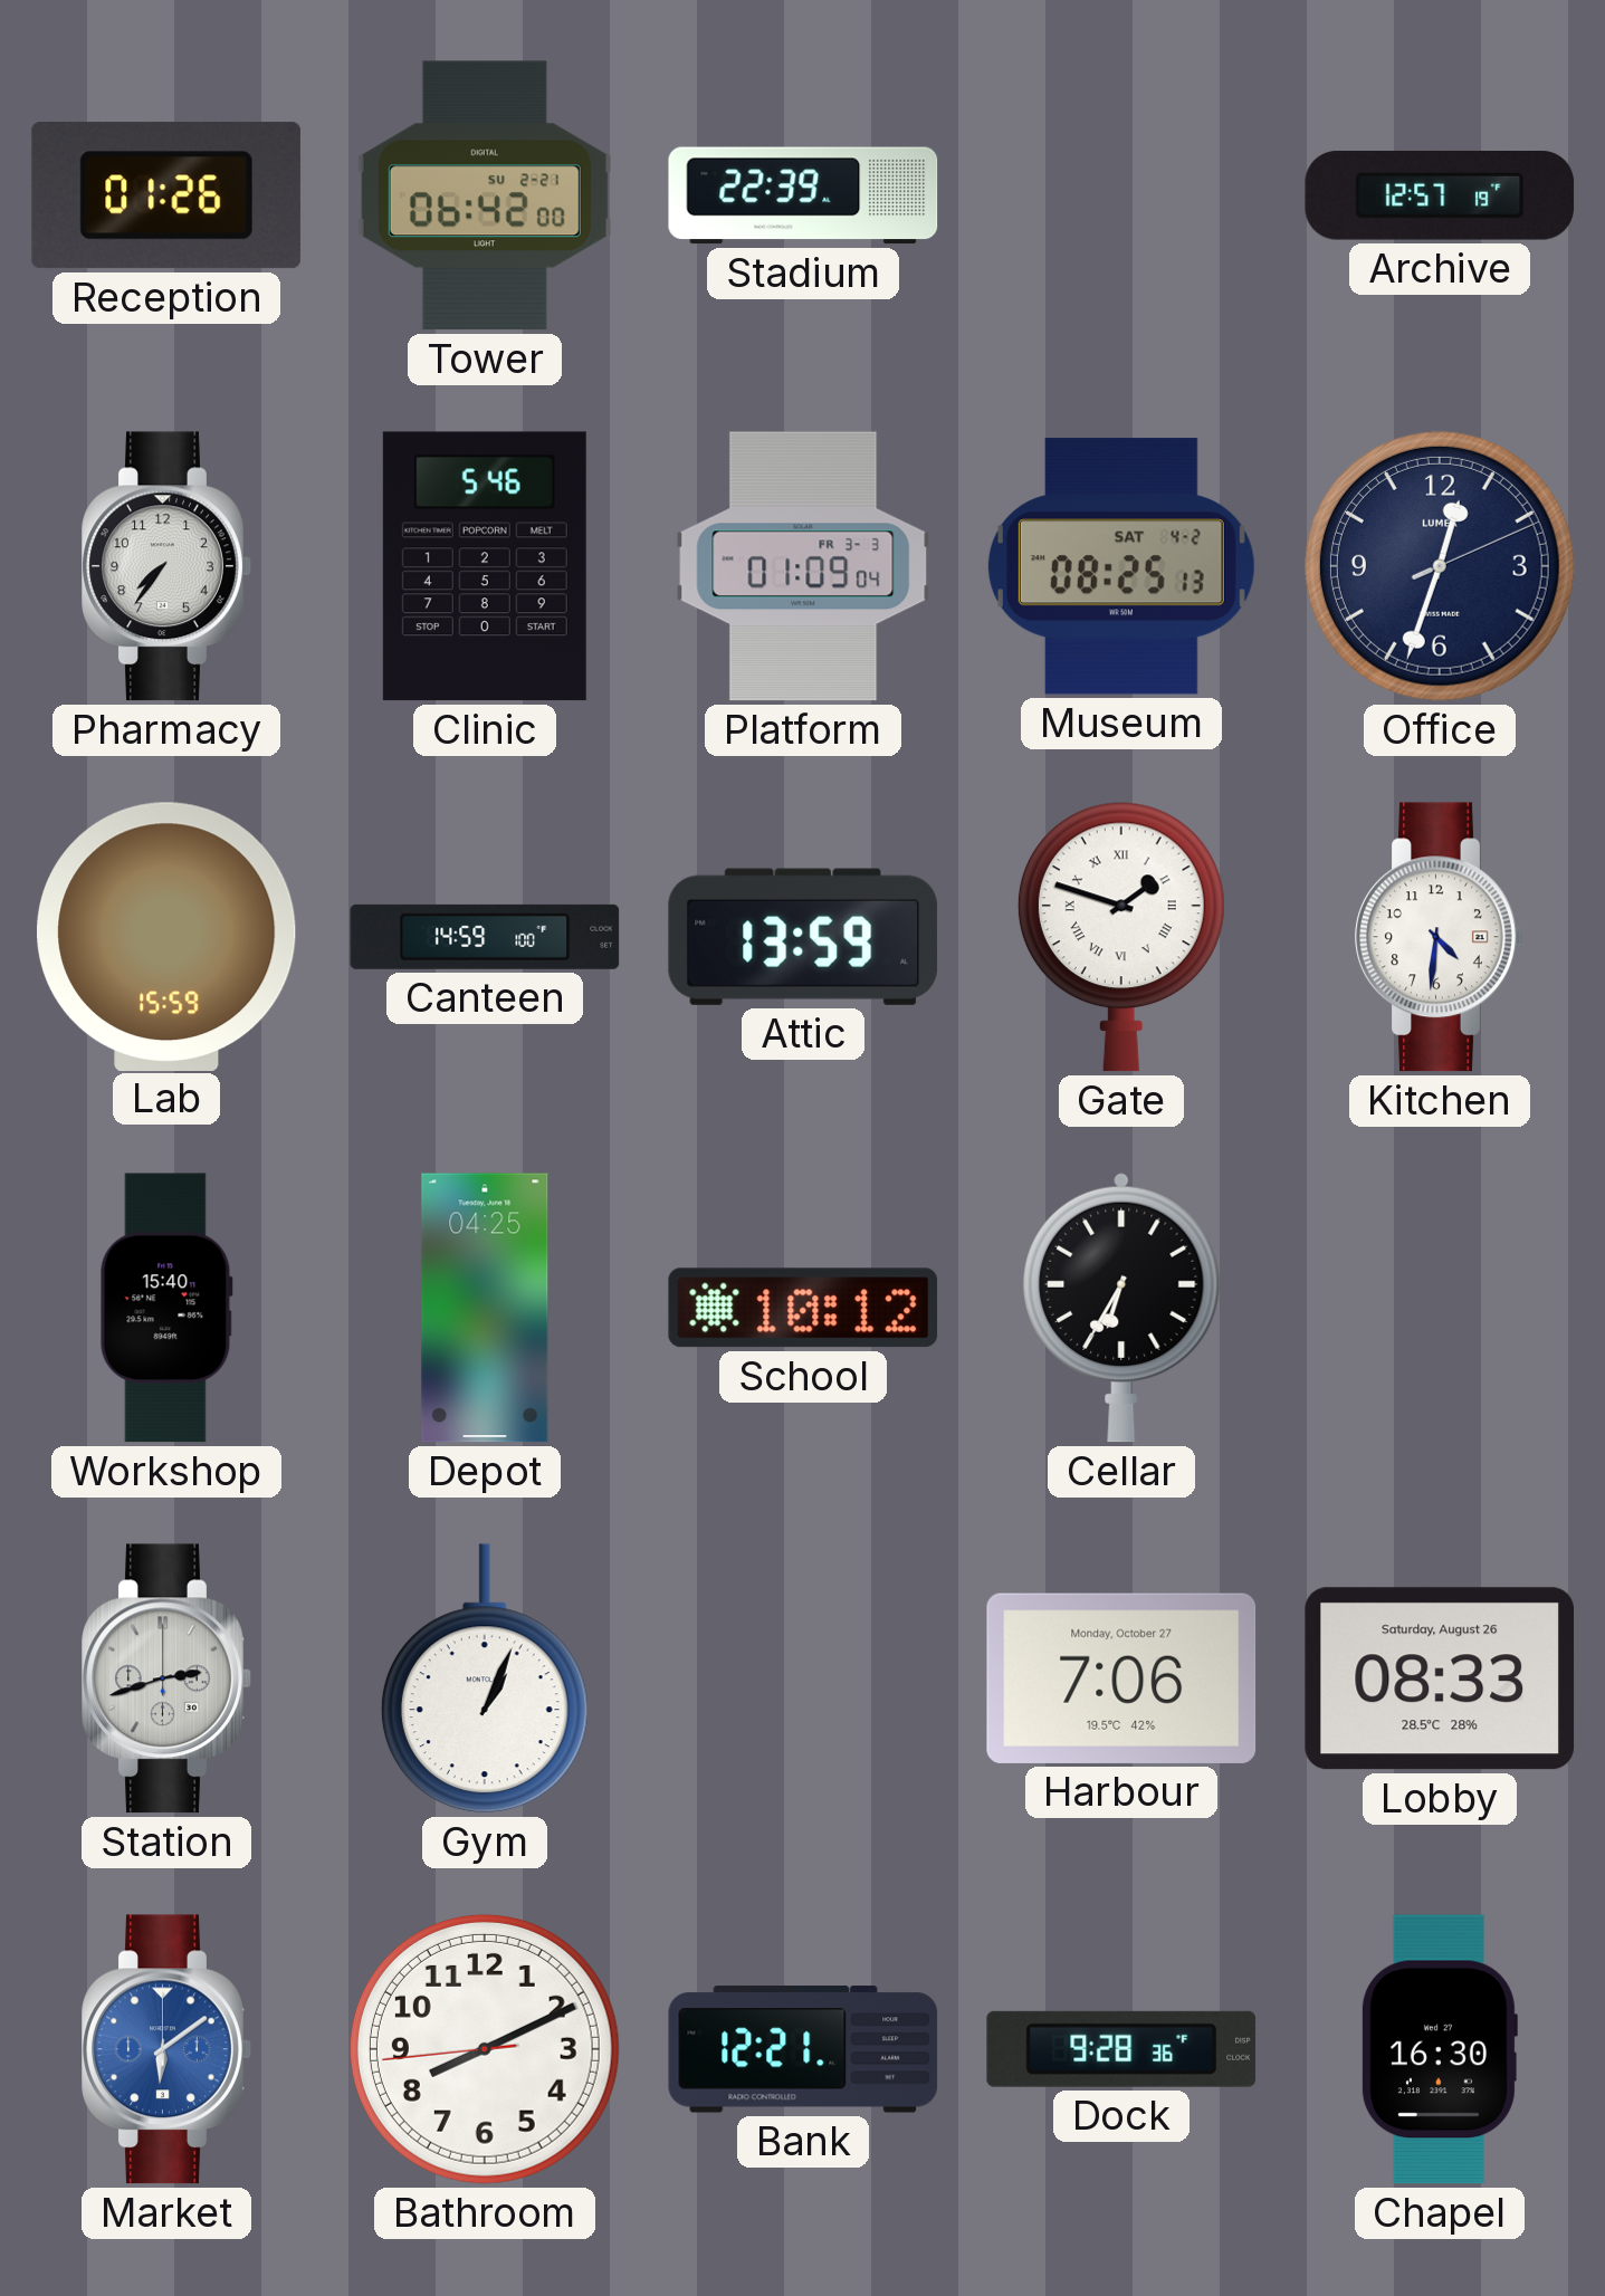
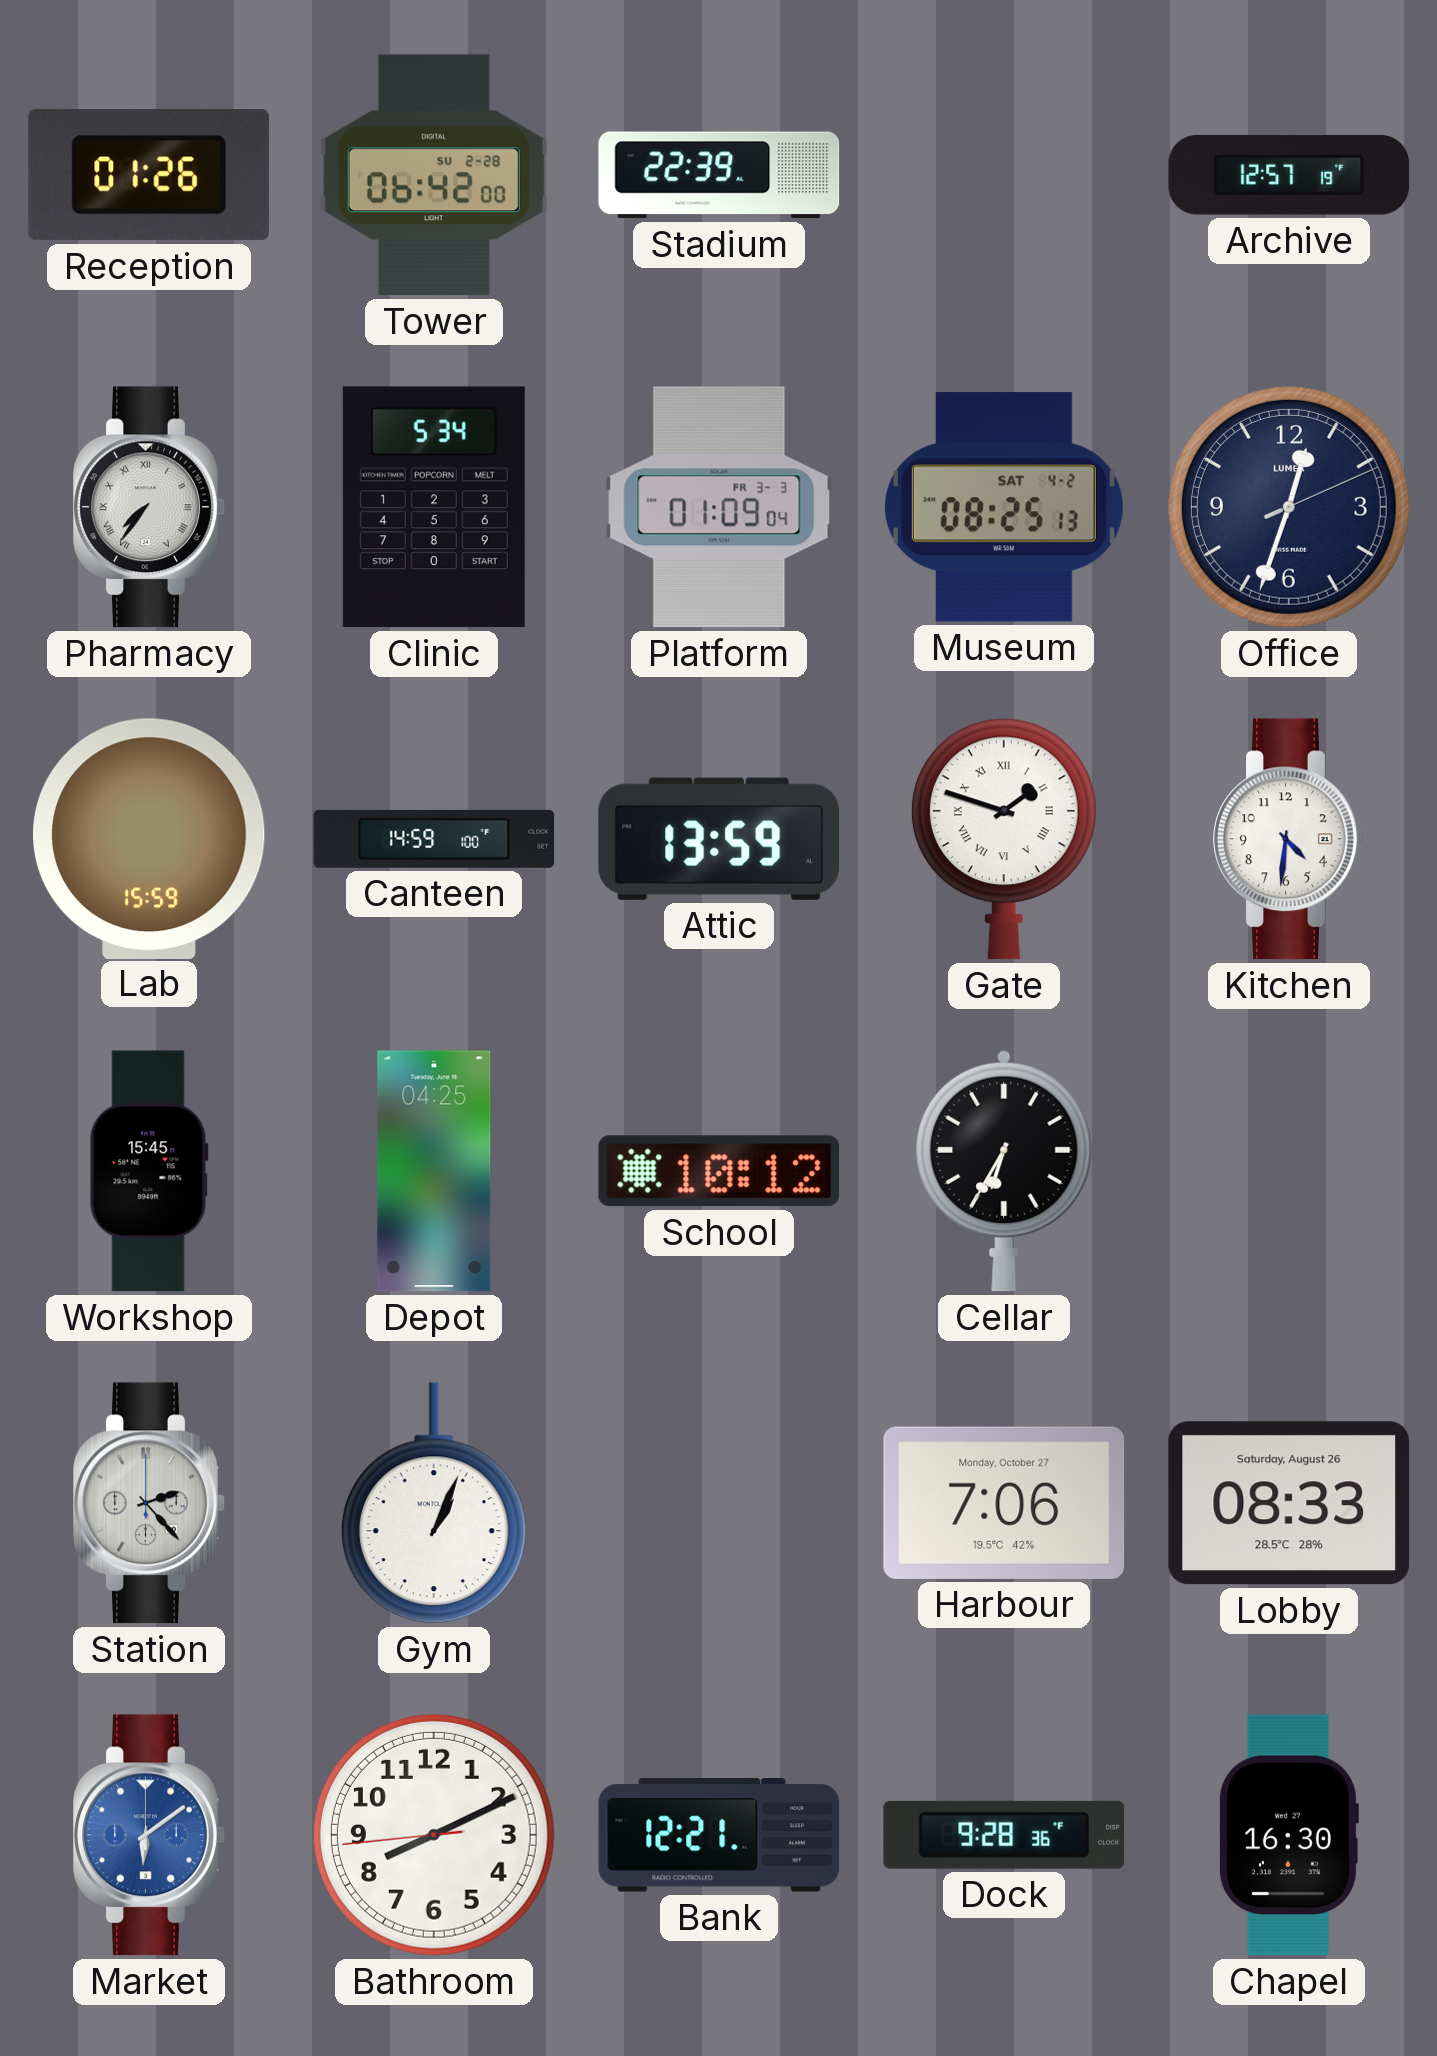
Tower date: SU 2-21 -> SU 2-28 (434, 175)
Pharmacy numerals: Arabic -> Roman (149, 507)
Clinic: 5:46 -> 5:34 (434, 507)
Workshop: 15:40 -> 15:45 (149, 1171)
Station: 2:42 -> 2:23 (149, 1503)
